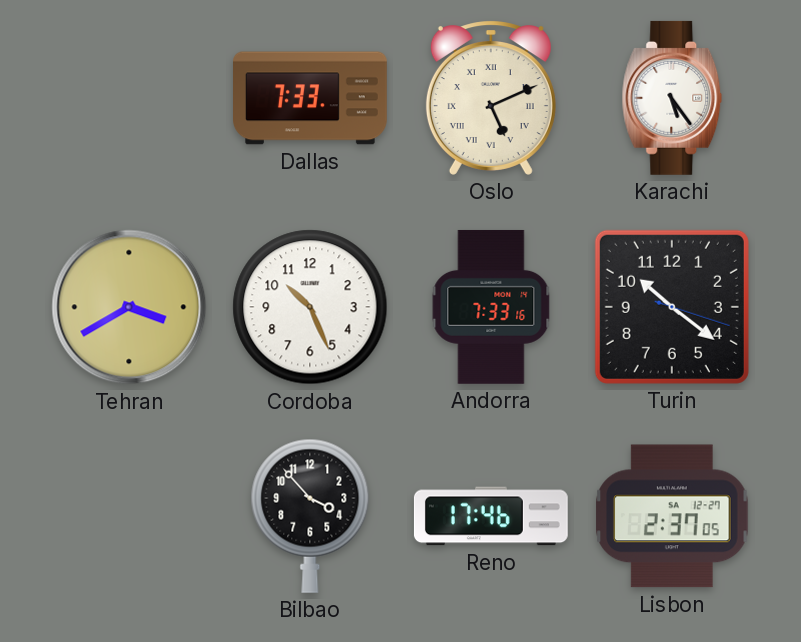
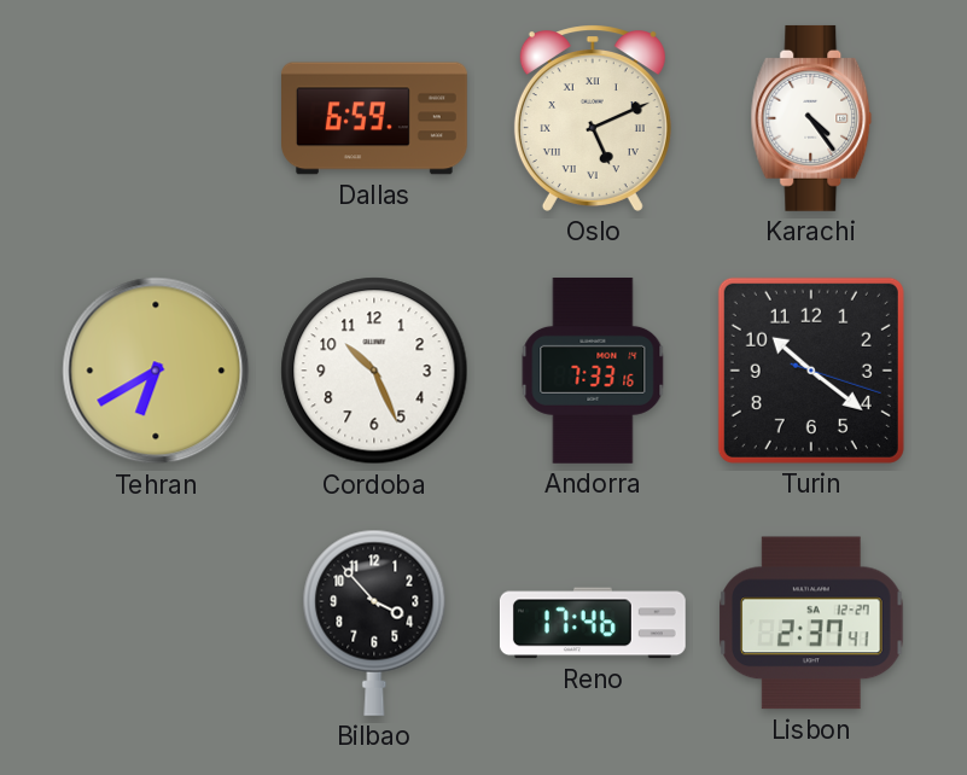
Dallas: 7:33 -> 6:59 (375, 118)
Karachi: 5:24 -> 4:24 (811, 118)
Tehran: 3:40 -> 6:40 (156, 371)
Lisbon: 2:37:05 -> 2:37:41 (811, 623)
